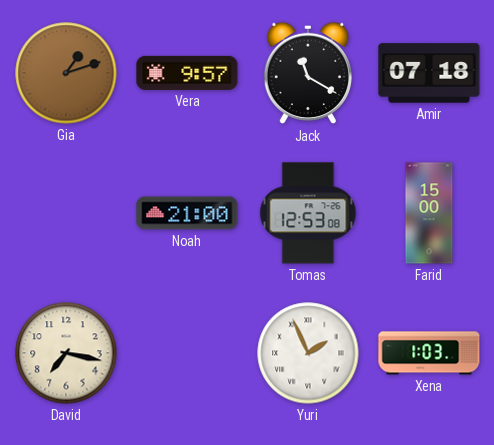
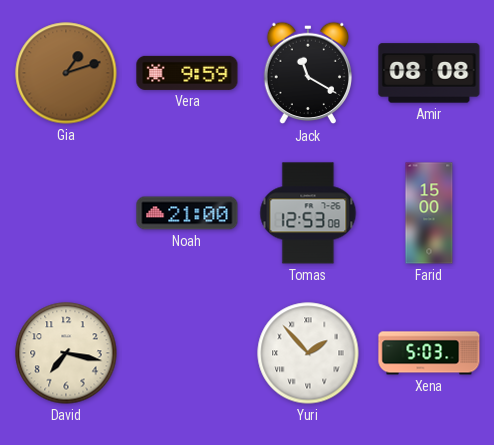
Vera: 9:57 -> 9:59 (187, 73)
Amir: 07:18 -> 08:08 (429, 73)
Yuri: 1:56 -> 1:53 (308, 353)
Xena: 1:03 -> 5:03 (429, 353)
